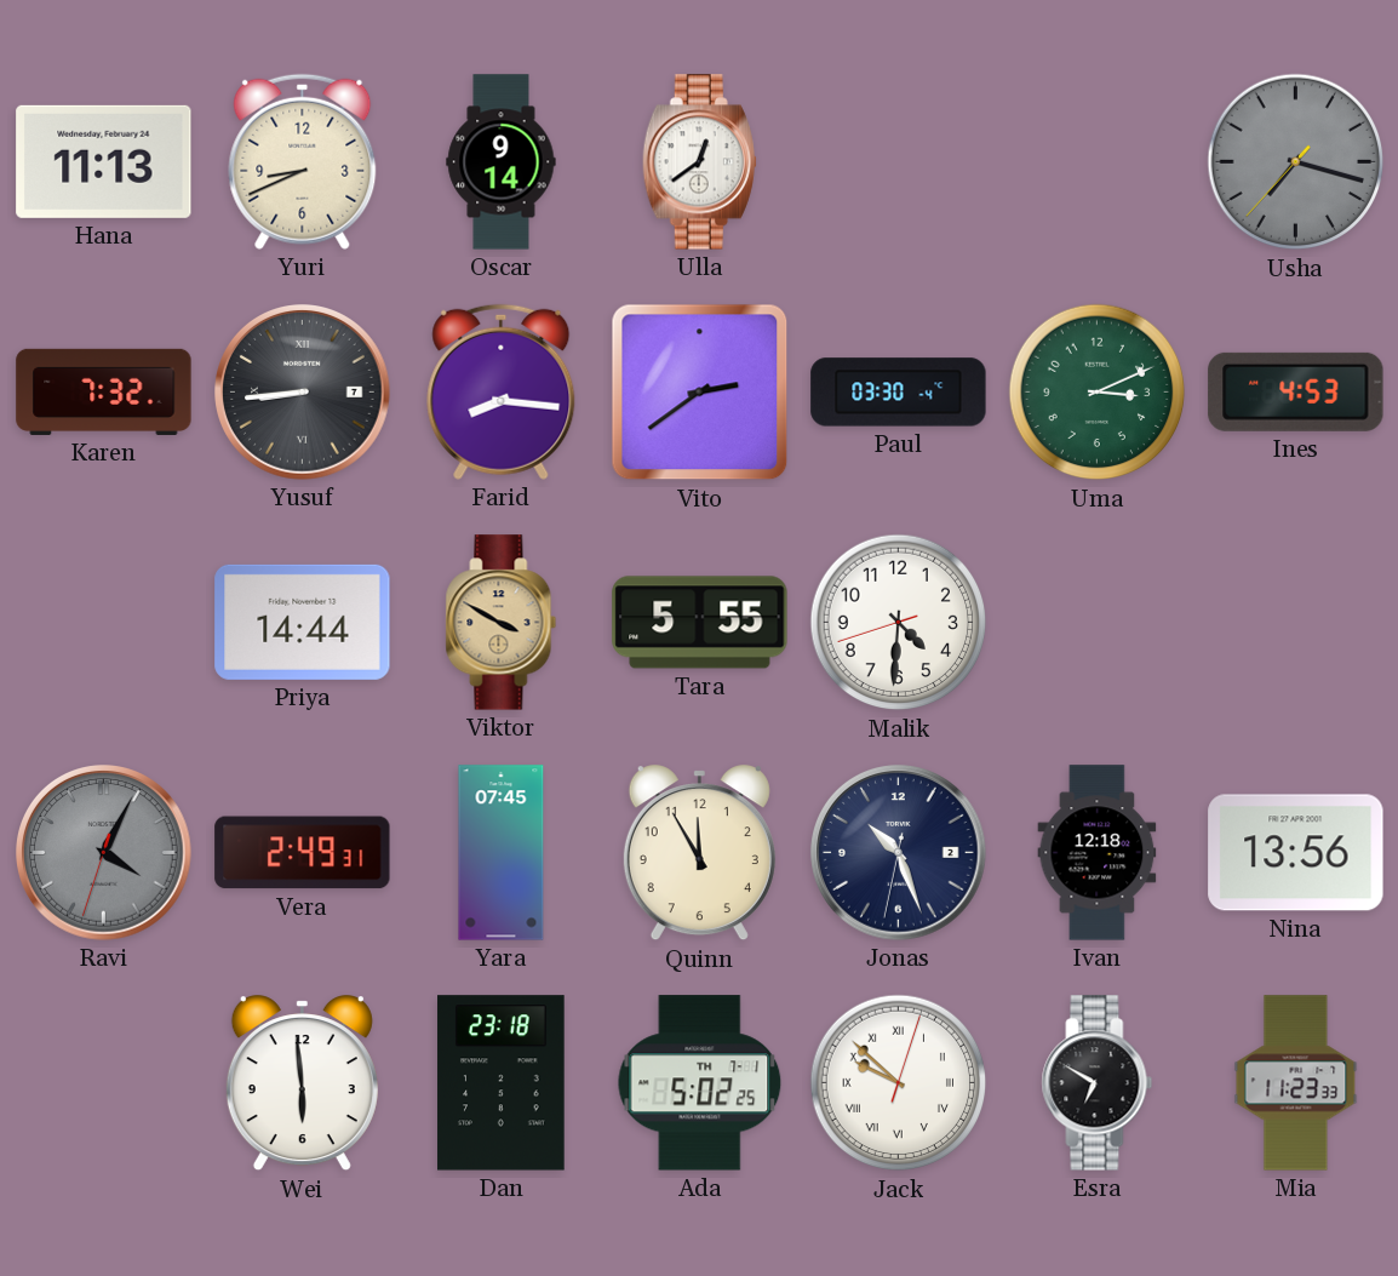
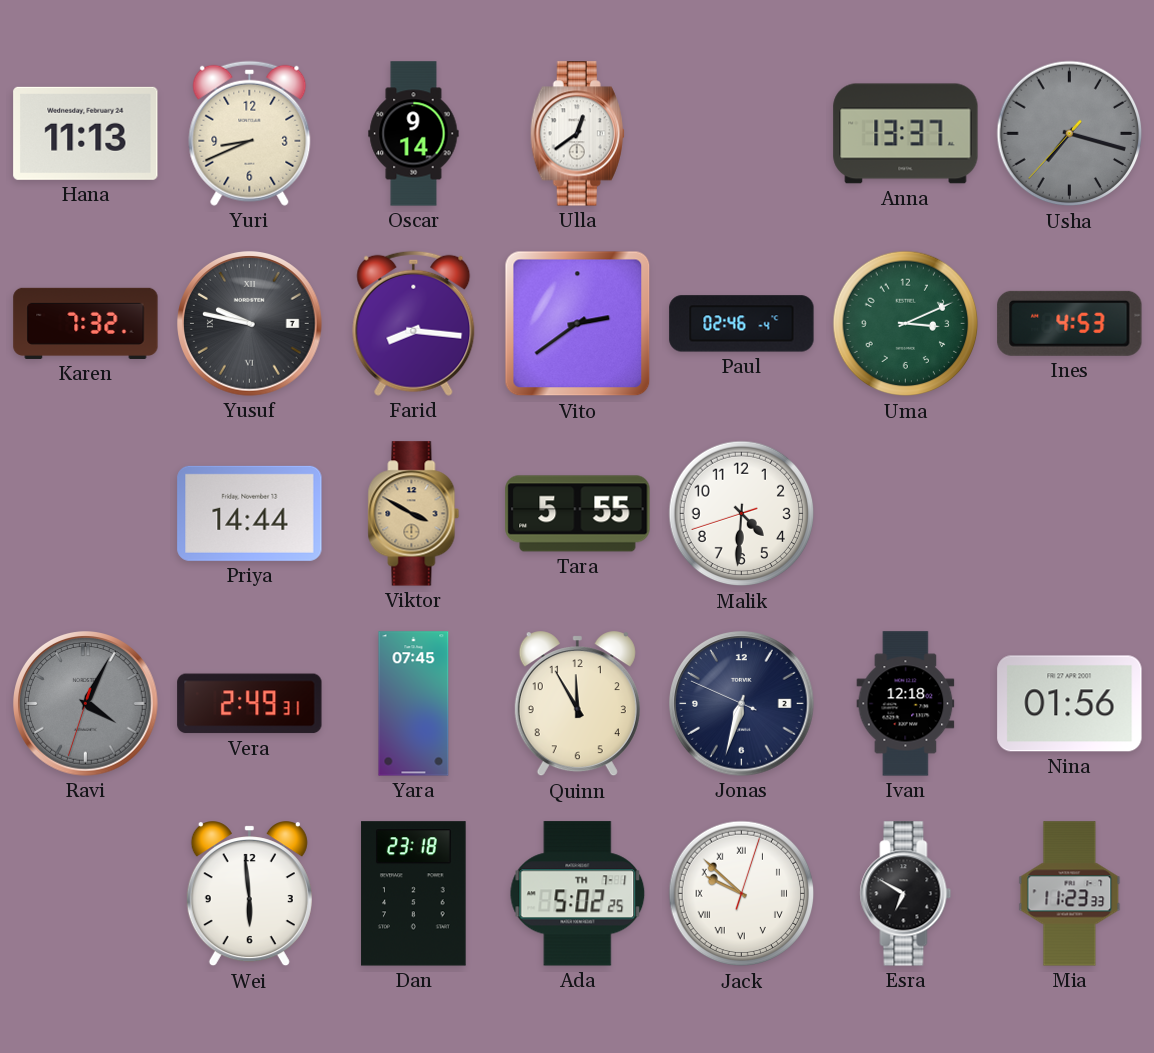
Anna: none -> 13:37 (906, 134)
Yusuf: 8:44 -> 9:47 (250, 324)
Paul: 03:30 -> 02:46 (742, 324)
Jonas: 10:26 -> 6:32 (742, 704)
Nina: 13:56 -> 01:56 (1070, 704)
